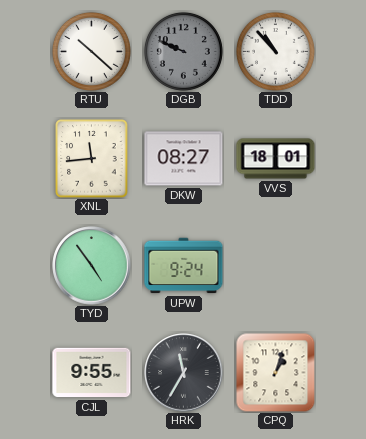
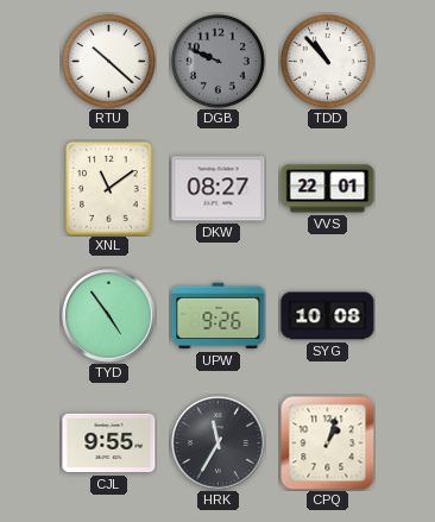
XNL: 11:44 -> 11:09 (109, 189)
VVS: 18:01 -> 22:01 (328, 189)
UPW: 9:24 -> 9:26 (219, 316)
SYG: none -> 10:08 (328, 316)
